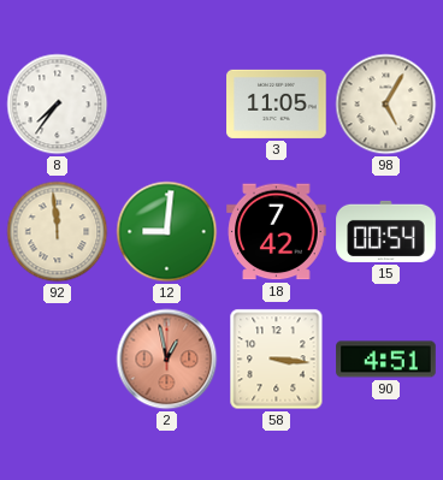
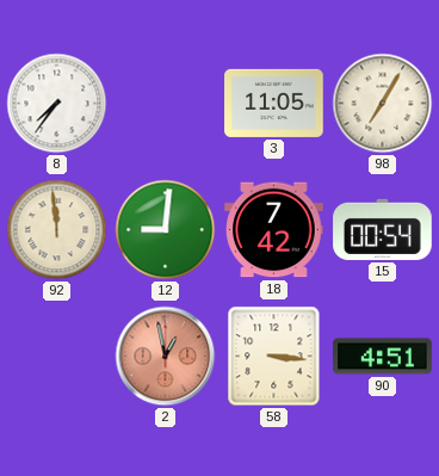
98: 5:05 -> 7:05 (383, 104)
